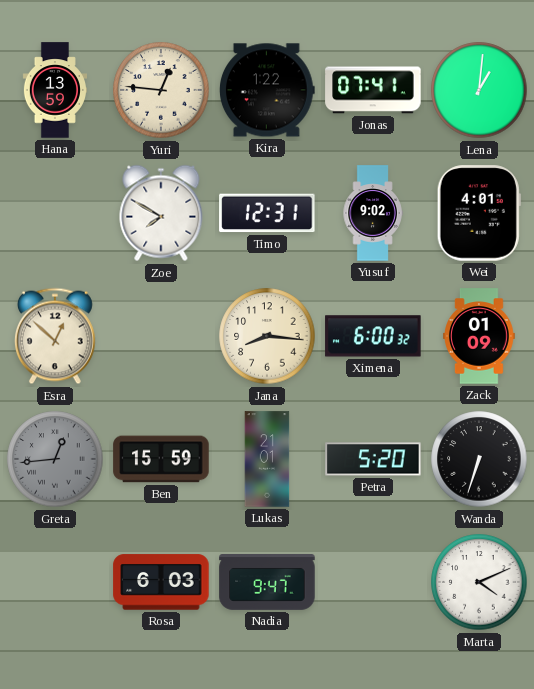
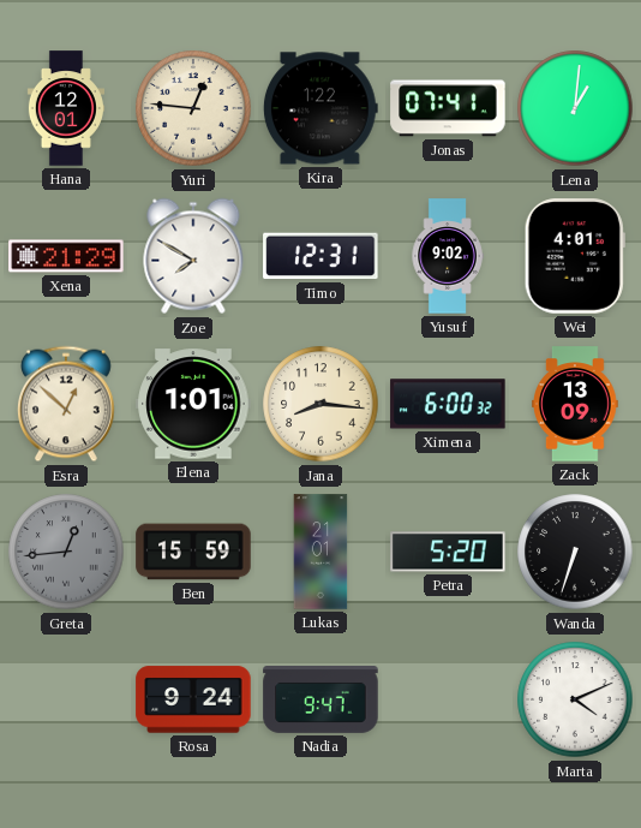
Hana: 13:59 -> 12:01 (65, 108)
Xena: none -> 21:29 (66, 256)
Elena: none -> 1:01 (193, 404)
Zack: 01:09 -> 13:09 (576, 404)
Rosa: 6:03 -> 9:24 (193, 699)
